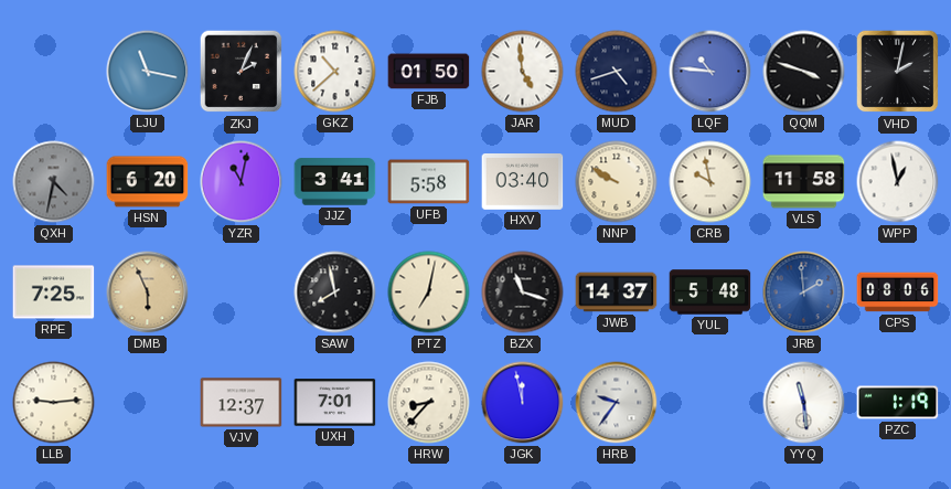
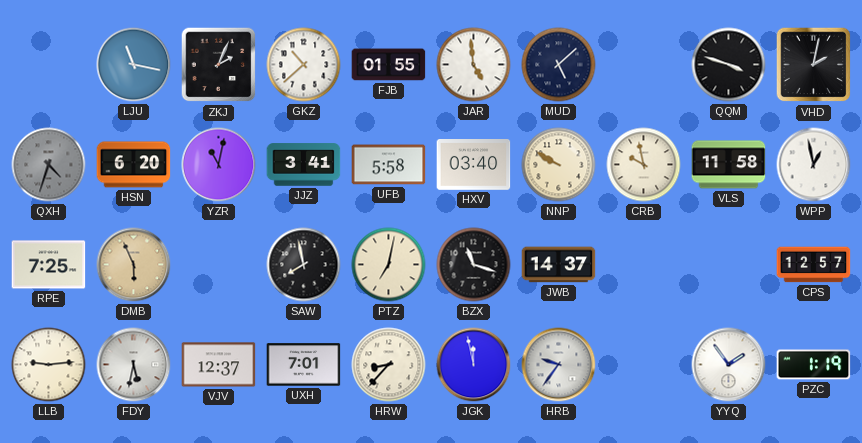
FJB: 01:50 -> 01:55 (389, 65)
MUD: 4:42 -> 5:08 (559, 65)
LQF: 10:46 -> none (710, 72)
QXH: 4:32 -> 4:33 (49, 165)
YUL: 5:48 -> none (710, 293)
JRB: 1:59 -> none (804, 293)
CPS: 08:06 -> 12:57 (814, 265)
FDY: none -> 5:32 (134, 365)
YYQ: 11:29 -> 1:54 (729, 365)
